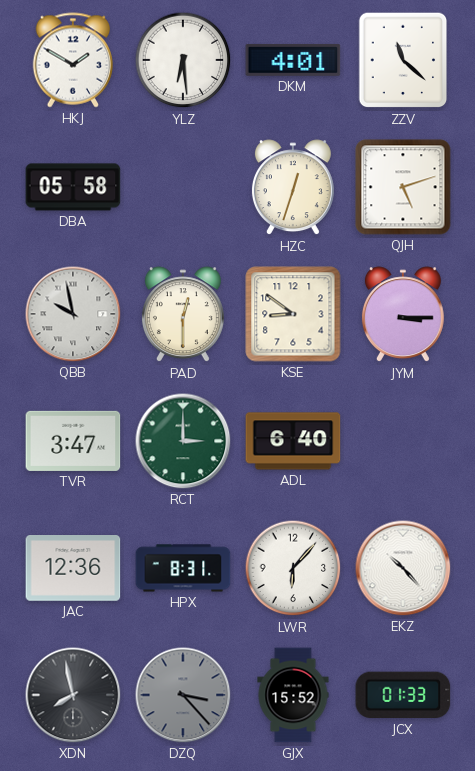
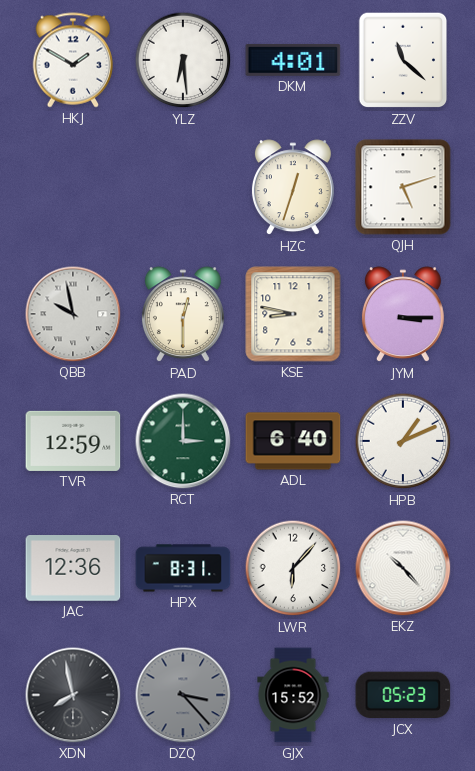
DBA: 05:58 -> none (73, 187)
KSE: 8:51 -> 8:47 (293, 314)
TVR: 3:47 -> 12:59 (73, 441)
HPB: none -> 1:11 (403, 441)
JCX: 01:33 -> 05:23 (403, 695)
